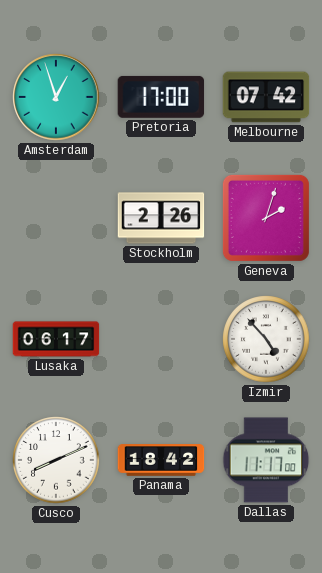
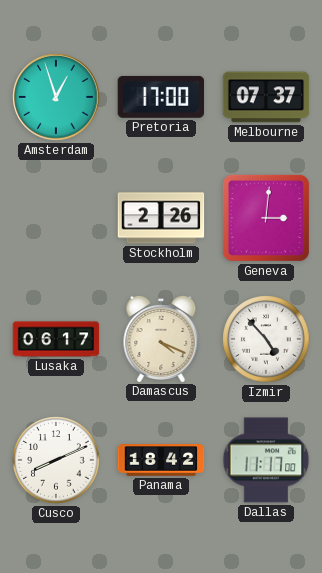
Melbourne: 07:42 -> 07:37 (266, 97)
Geneva: 2:03 -> 3:01 (266, 218)
Damascus: none -> 4:19 (161, 338)
